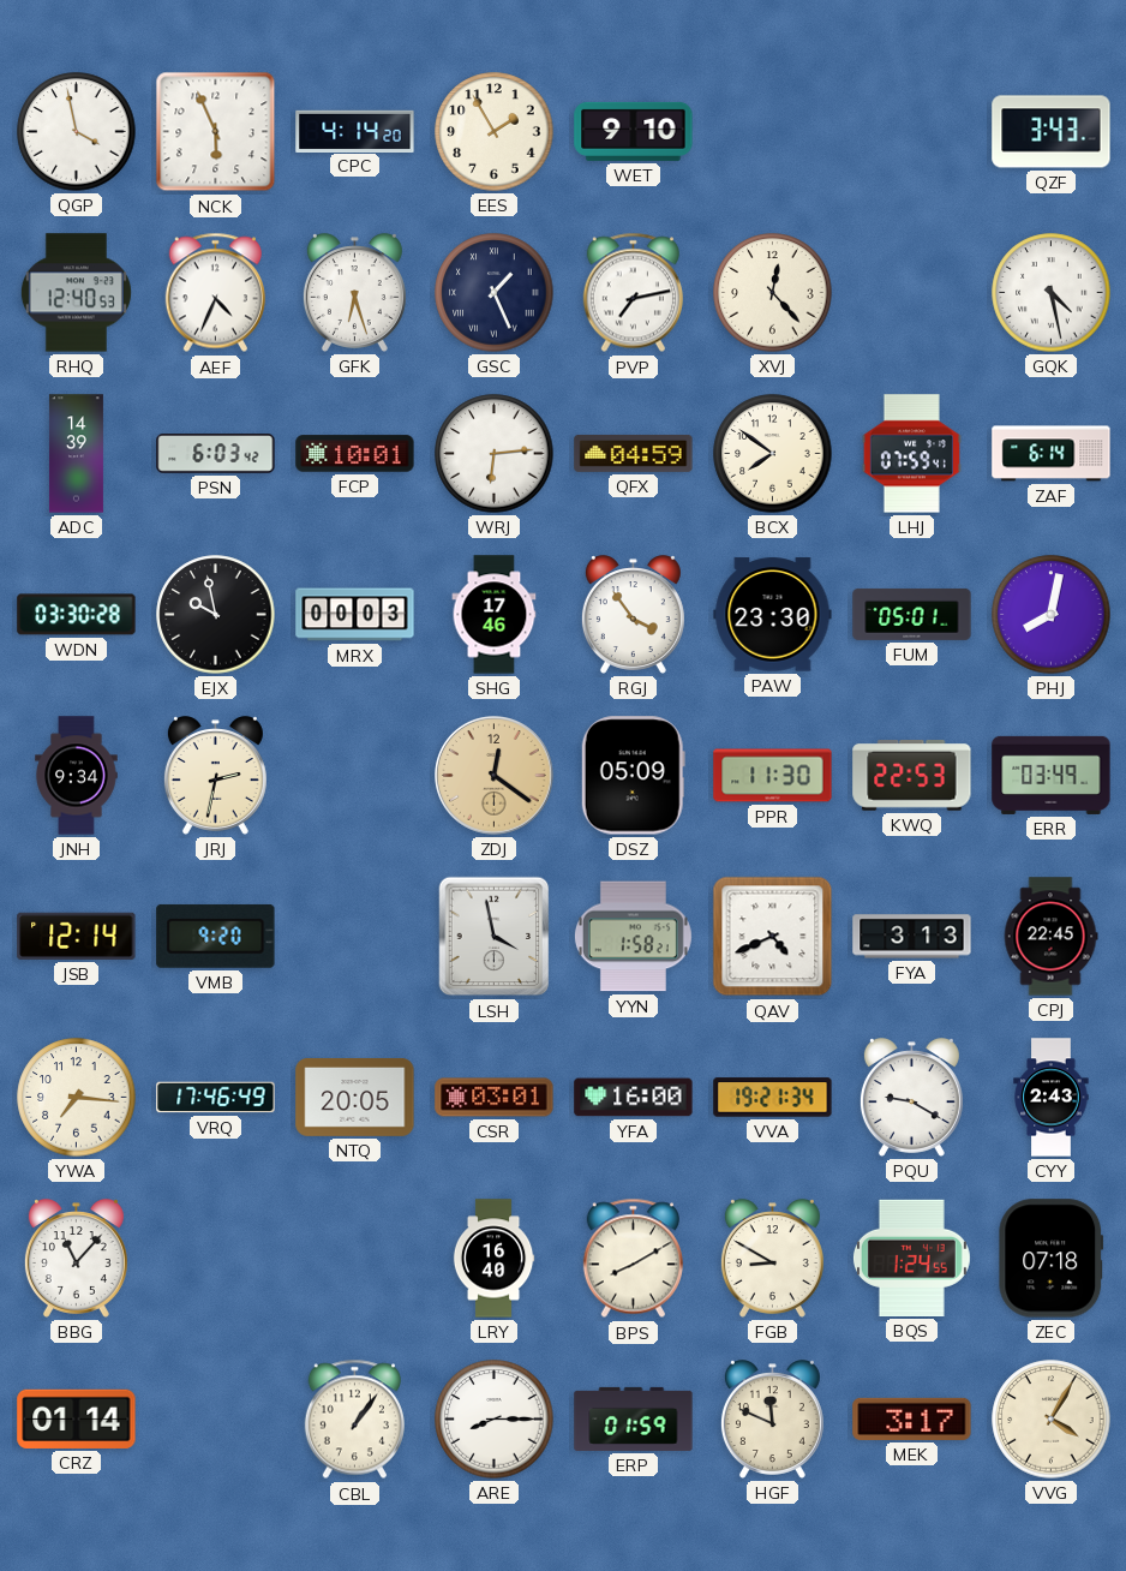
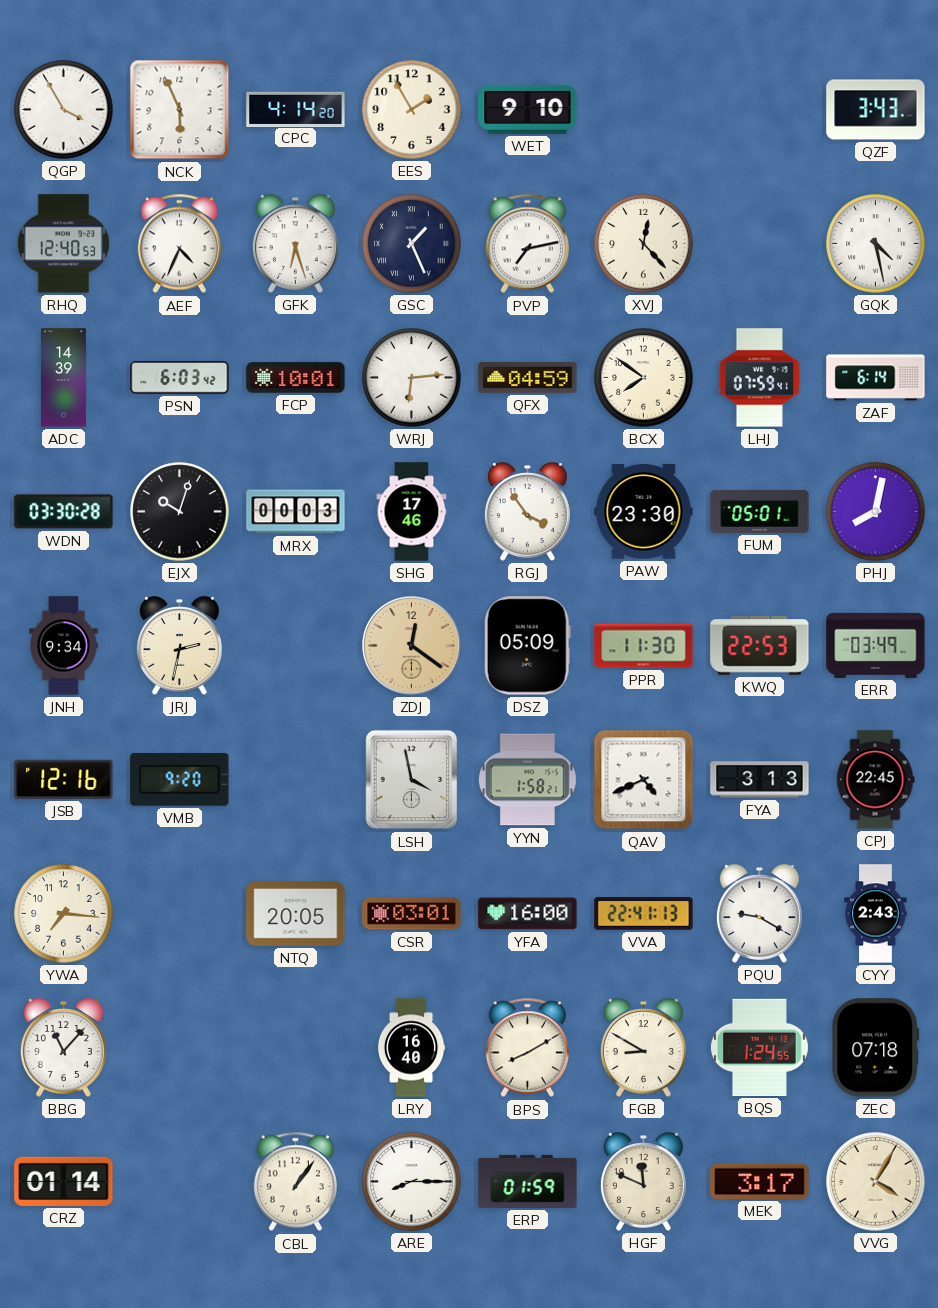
QGP: 3:58 -> 3:55 (64, 110)
EJX: 9:58 -> 10:03 (180, 512)
JSB: 12:14 -> 12:16 (64, 779)
VRQ: 17:46 -> none (216, 1098)
VVA: 19:21 -> 22:41 (644, 914)
